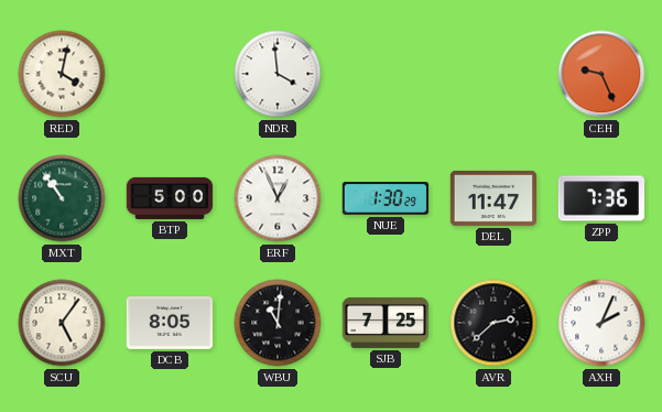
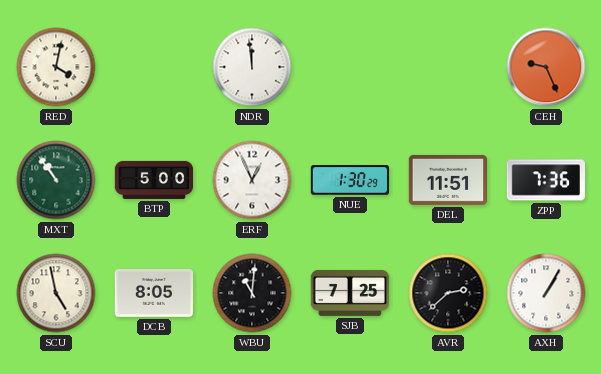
NDR: 3:59 -> 11:59 (252, 67)
DEL: 11:47 -> 11:51 (448, 180)
SCU: 5:06 -> 4:58 (56, 293)
AXH: 2:04 -> 1:05 (546, 293)
